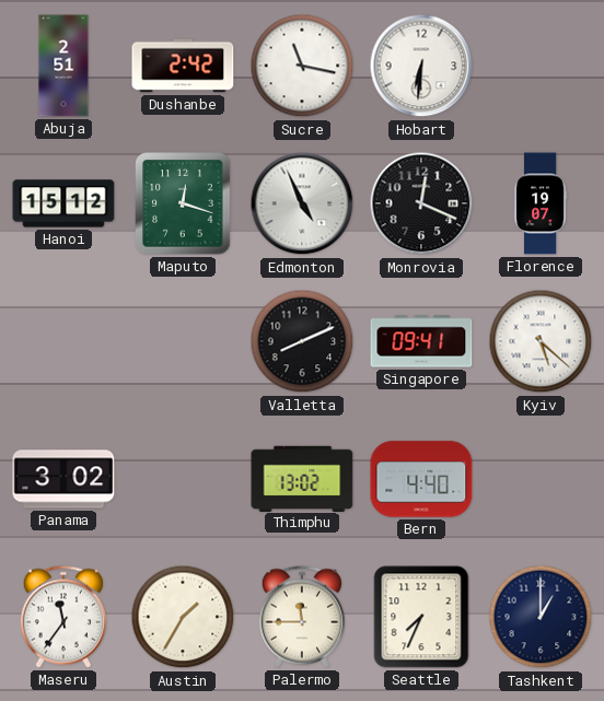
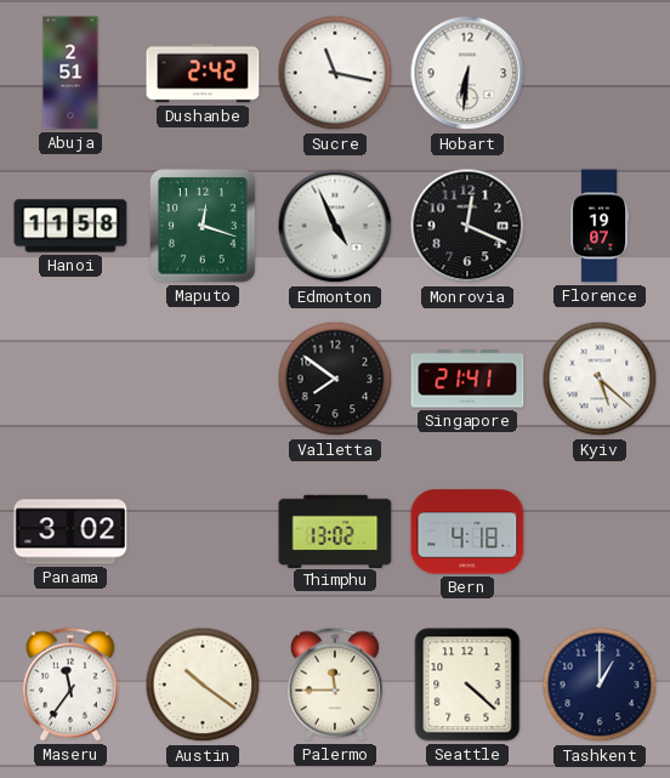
Hanoi: 15:12 -> 11:58 (70, 226)
Valletta: 8:11 -> 7:51 (335, 379)
Singapore: 09:41 -> 21:41 (467, 379)
Bern: 4:40 -> 4:18 (467, 532)
Austin: 1:35 -> 10:21 (203, 685)
Seattle: 7:34 -> 4:22 (467, 685)
